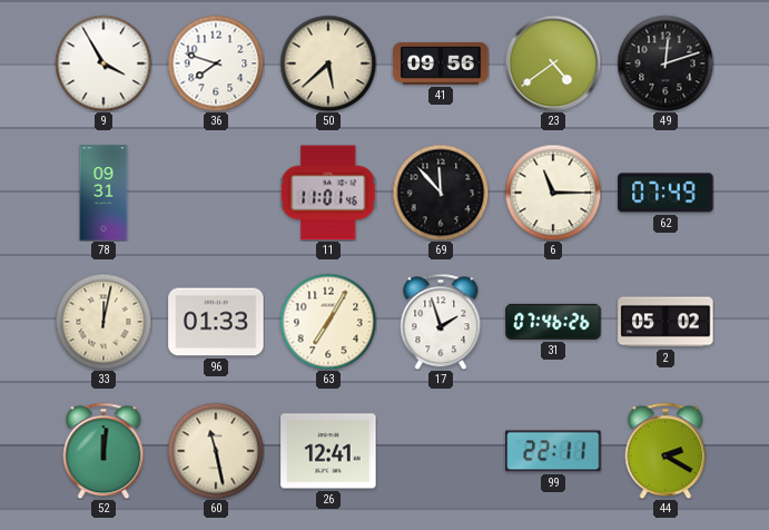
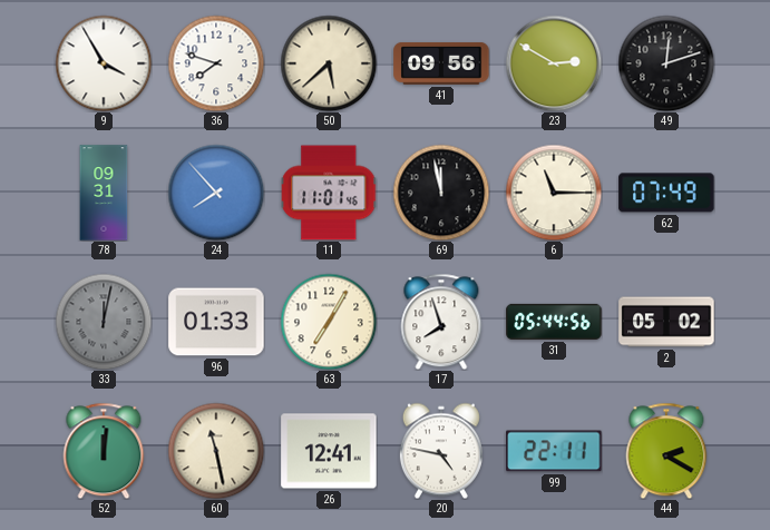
23: 4:39 -> 2:50 (554, 63)
24: none -> 7:53 (216, 193)
69: 11:53 -> 11:58 (441, 193)
33 dial: cream -> grey (104, 322)
17: 1:57 -> 7:57 (441, 322)
31: 07:46 -> 05:44 (554, 322)
20: none -> 4:47 (441, 451)
